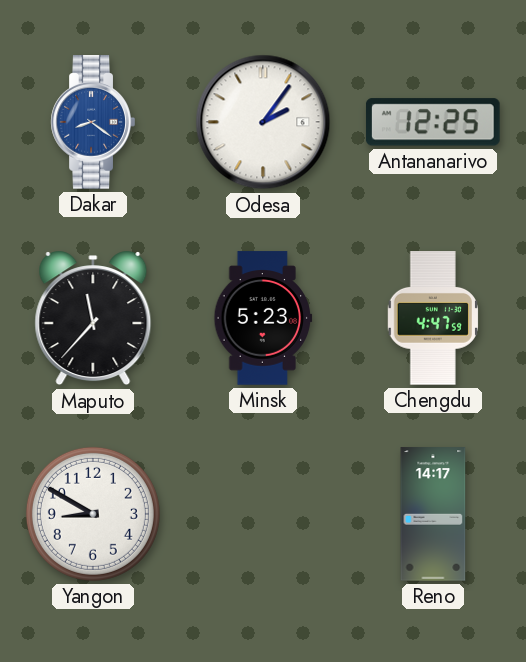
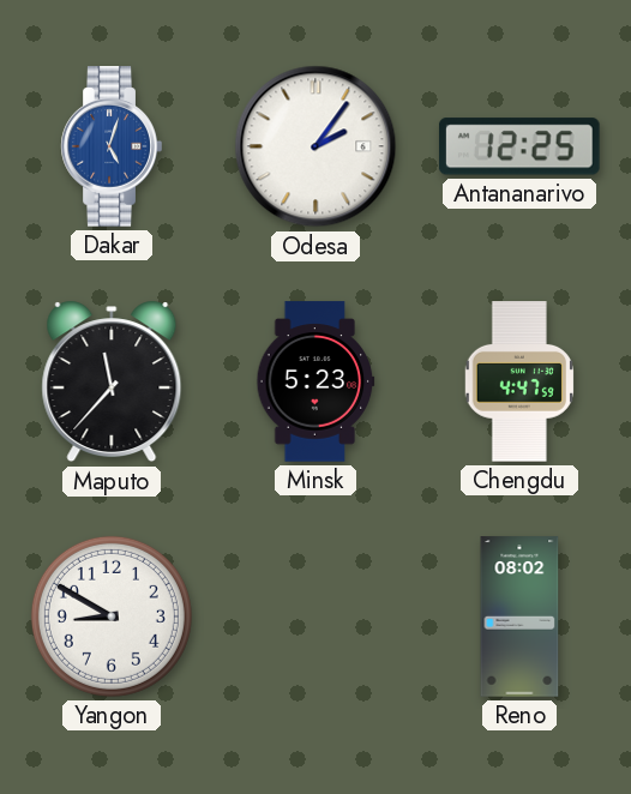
Dakar: 8:21 -> 5:03 (112, 146)
Reno: 14:17 -> 08:02 (519, 616)
